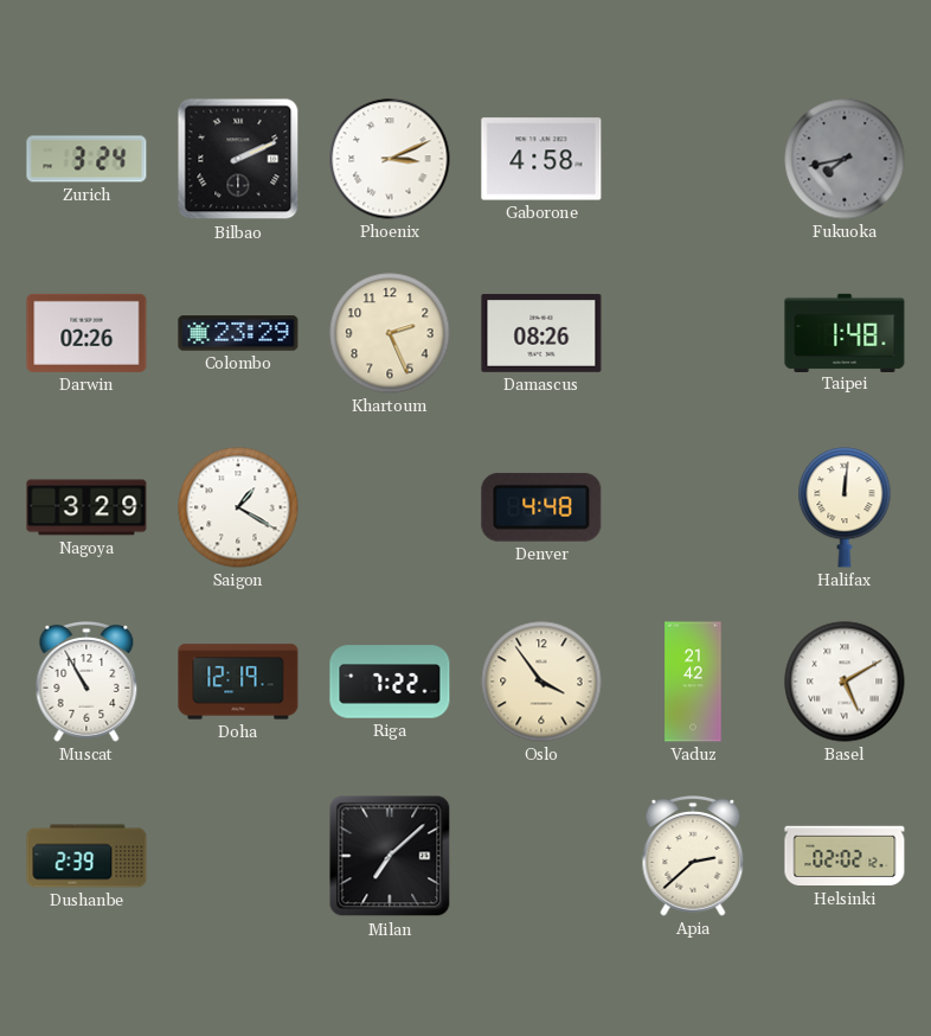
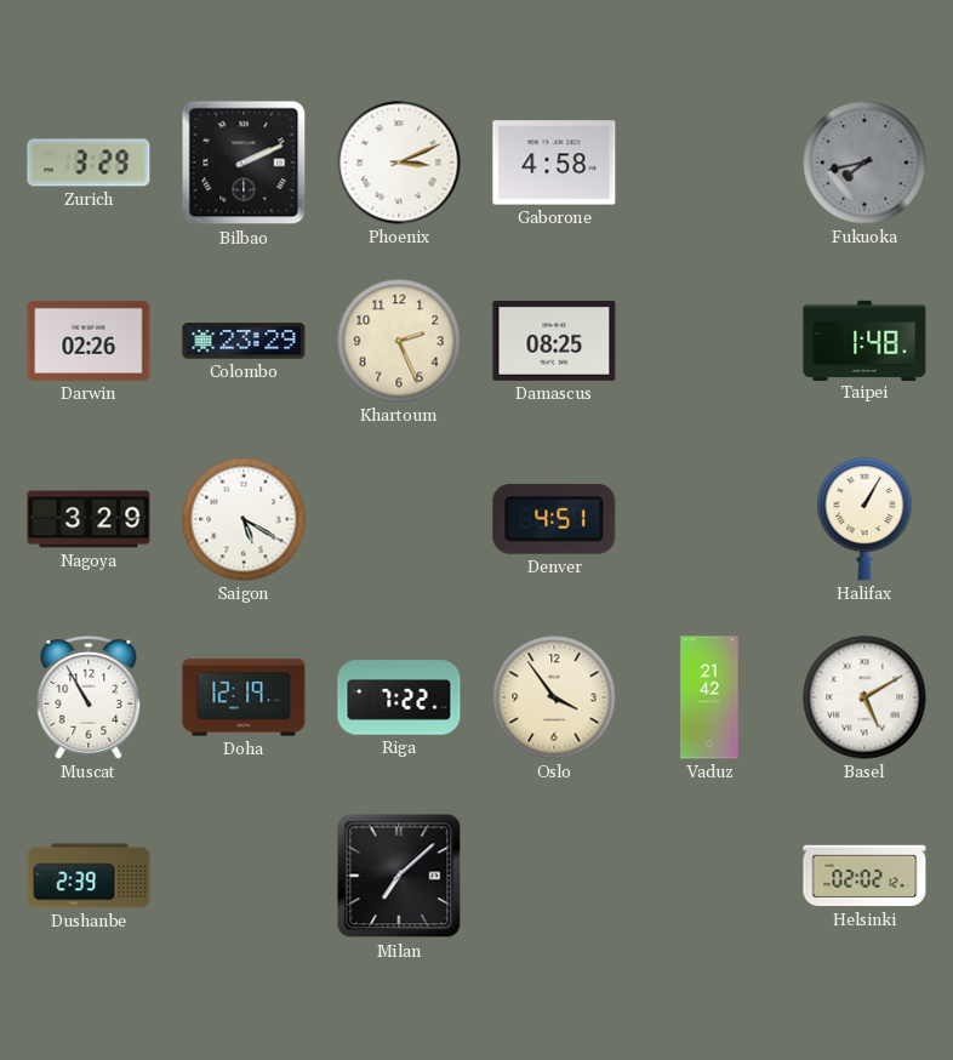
Zurich: 3:24 -> 3:29 (89, 163)
Damascus: 08:26 -> 08:25 (554, 341)
Saigon: 1:20 -> 5:20 (244, 519)
Denver: 4:48 -> 4:51 (554, 519)
Halifax: 12:01 -> 1:05 (864, 519)
Apia: 2:38 -> none (693, 857)
